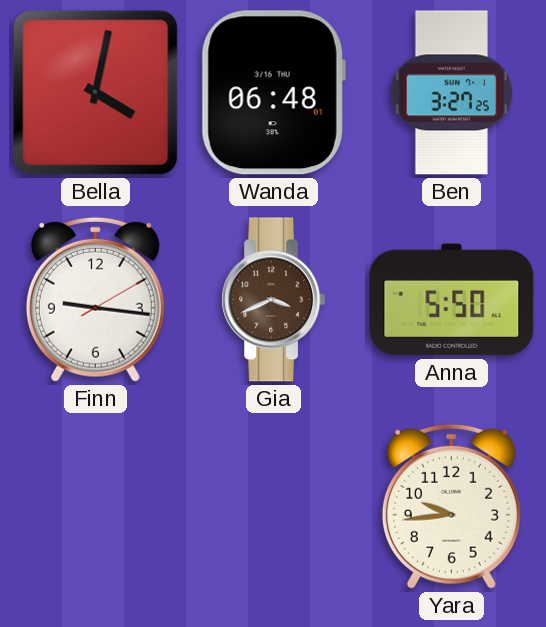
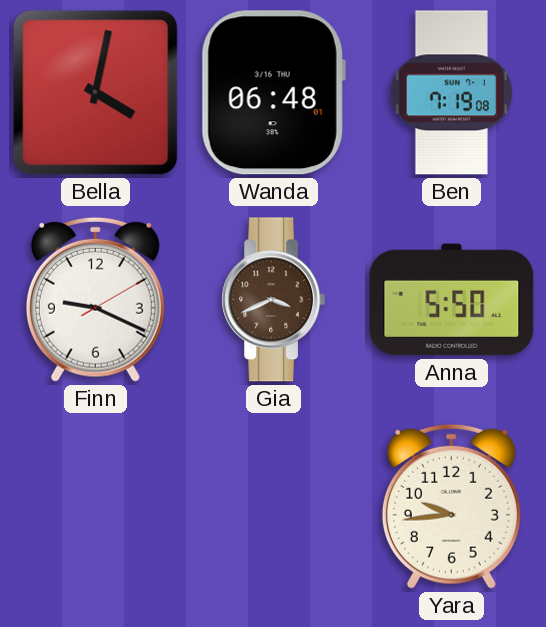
Ben: 3:27 -> 7:19 (451, 93)
Finn: 9:16 -> 9:19 (95, 299)
